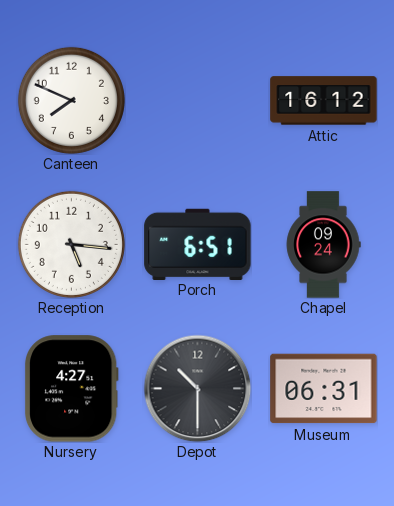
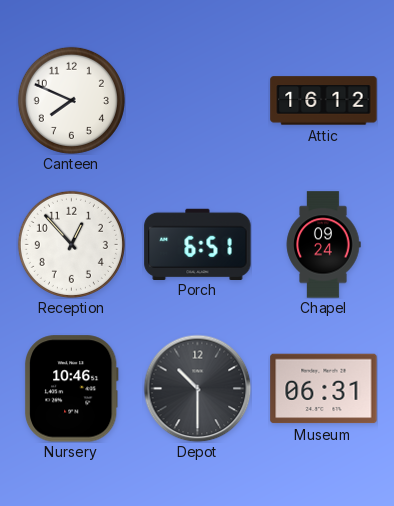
Reception: 5:16 -> 12:53 (71, 244)
Nursery: 4:27 -> 10:46 (71, 389)
